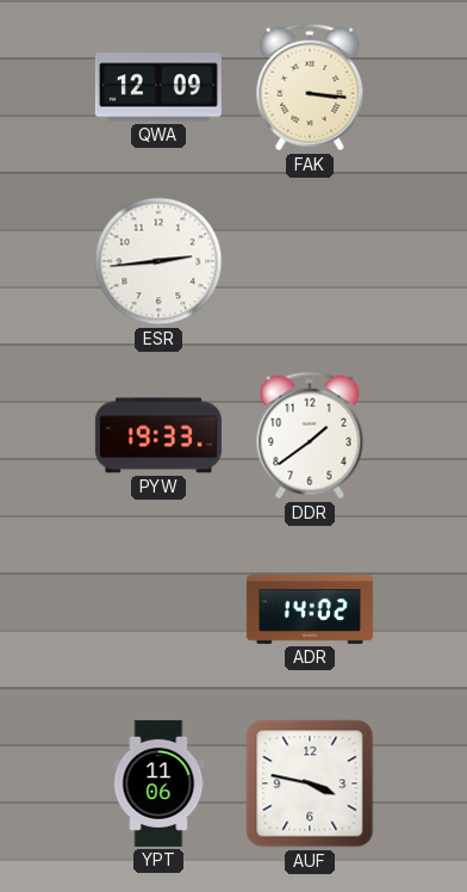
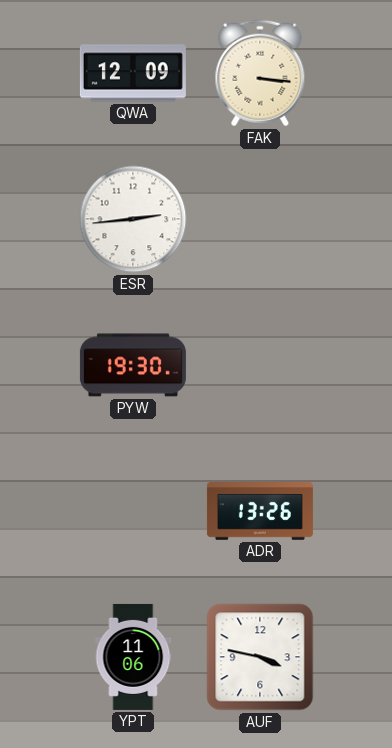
PYW: 19:33 -> 19:30 (133, 365)
DDR: 1:39 -> none (310, 435)
ADR: 14:02 -> 13:26 (260, 511)
